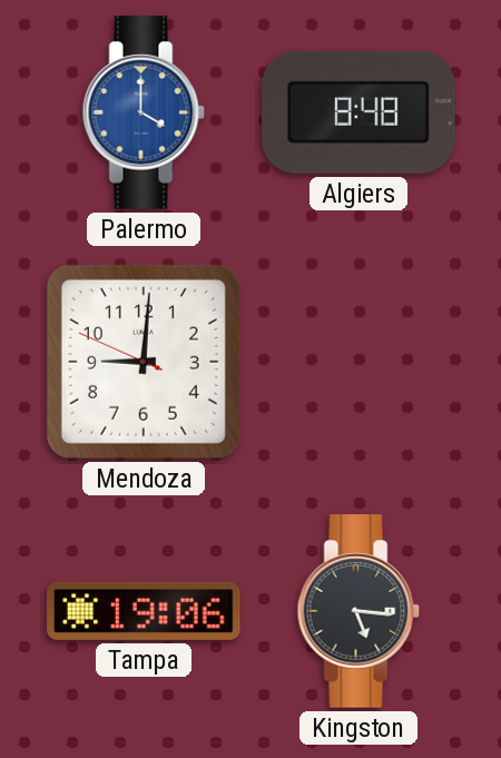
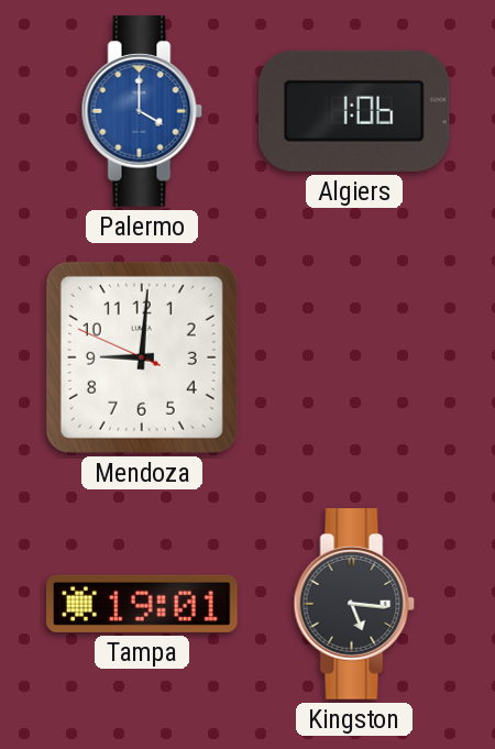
Algiers: 8:48 -> 1:06 (355, 111)
Tampa: 19:06 -> 19:01 (143, 604)
